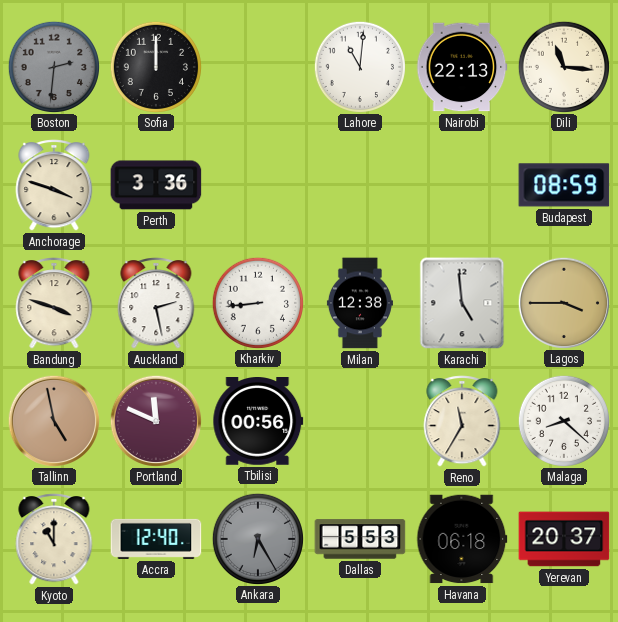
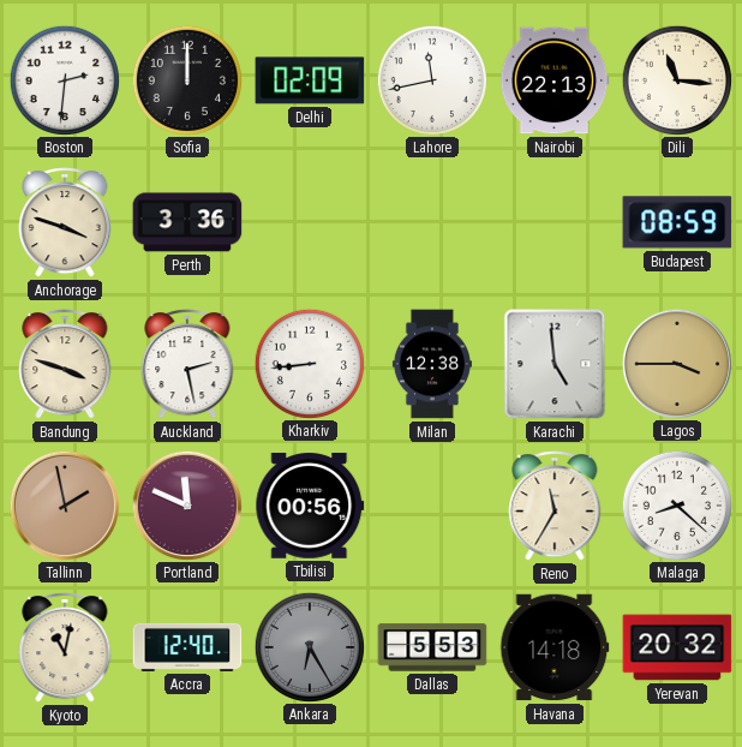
Boston dial: grey -> white (65, 79)
Delhi: none -> 02:09 (310, 80)
Lahore: 11:01 -> 11:43 (432, 79)
Tallinn: 4:58 -> 1:58 (64, 504)
Kyoto: 11:00 -> 11:02 (65, 647)
Havana: 06:18 -> 14:18 (555, 647)
Yerevan: 20:37 -> 20:32 (677, 647)
